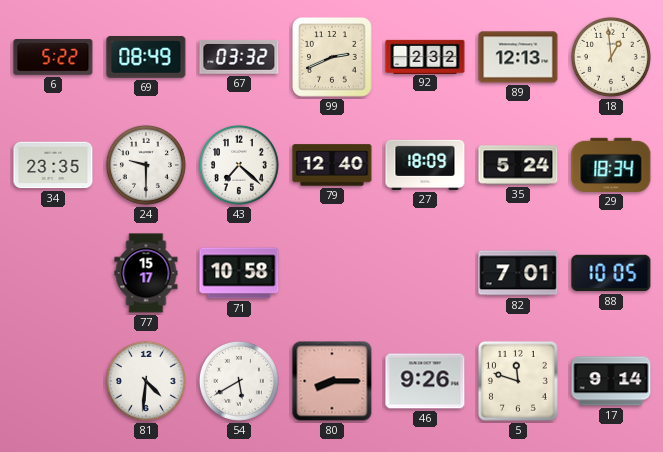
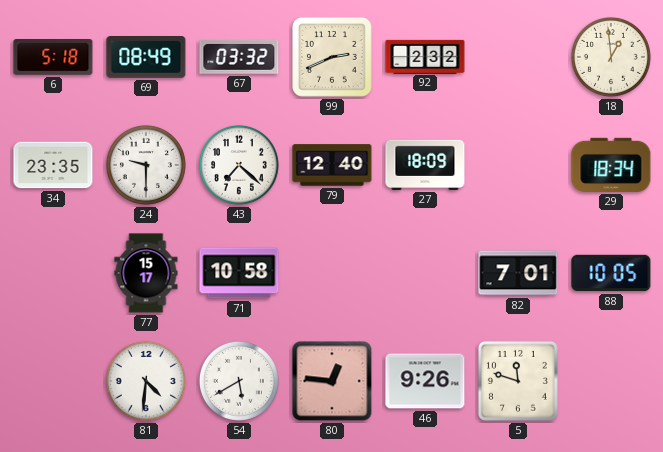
6: 5:22 -> 5:18 (53, 58)
89: 12:13 -> none (518, 57)
35: 5:24 -> none (518, 165)
80: 8:15 -> 12:46 (332, 381)
17: 9:14 -> none (611, 381)
